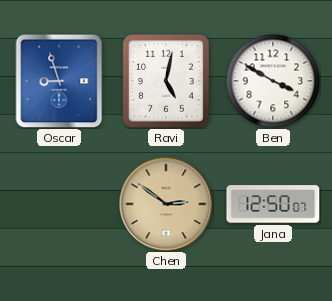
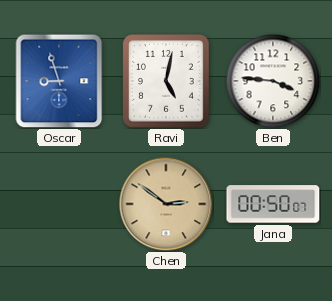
Ben: 3:50 -> 3:46 (273, 81)
Jana: 12:50 -> 00:50 (273, 204)
